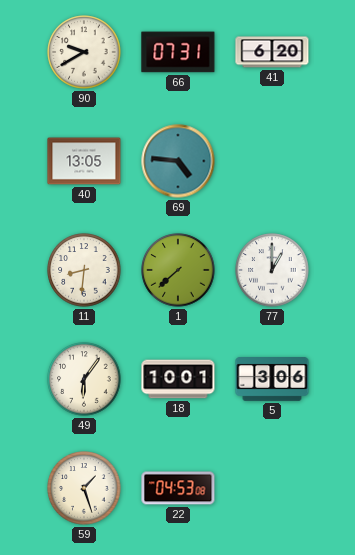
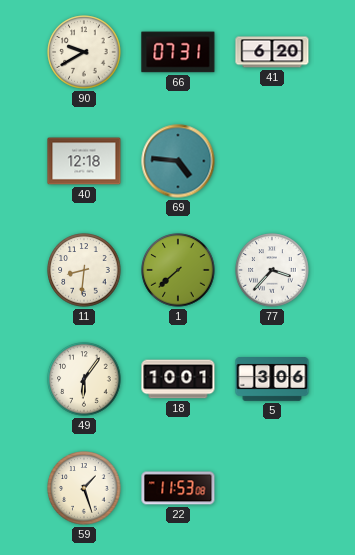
40: 13:05 -> 12:18 (84, 161)
77: 1:00 -> 3:37 (272, 270)
22: 04:53 -> 11:53 (178, 488)
